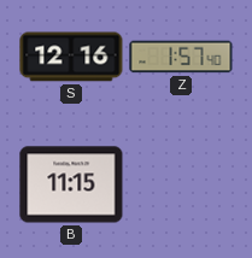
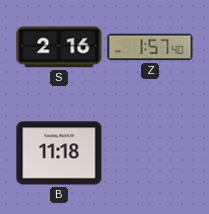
S: 12:16 -> 2:16 (59, 47)
B: 11:15 -> 11:18 (59, 153)
